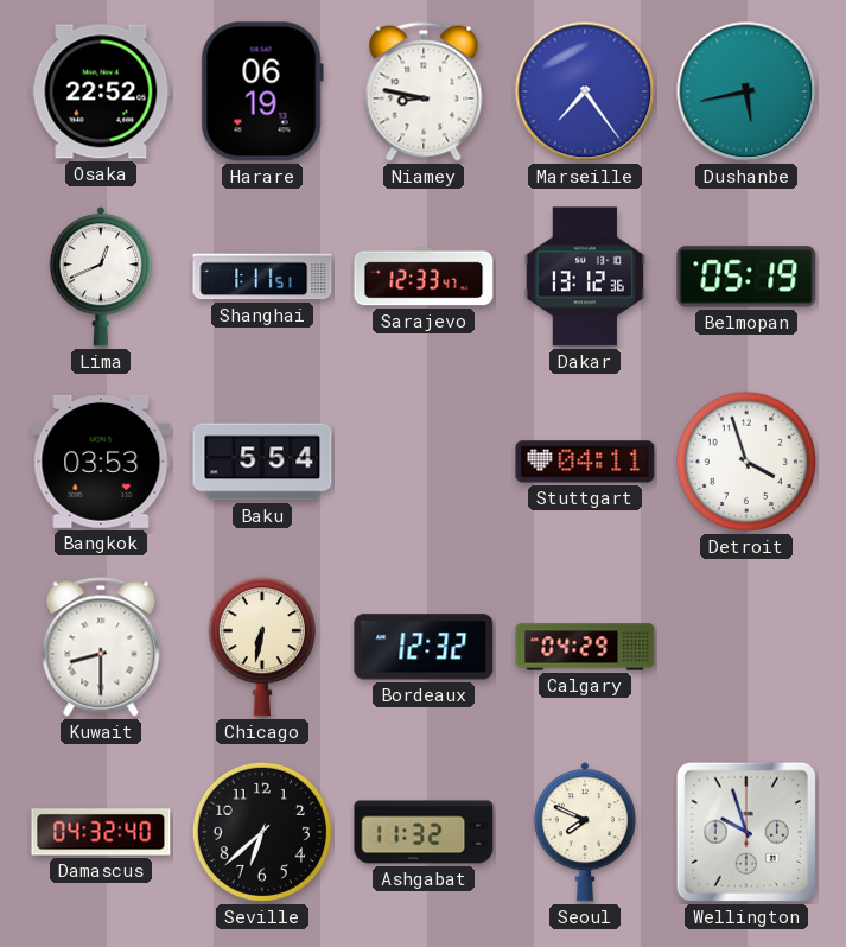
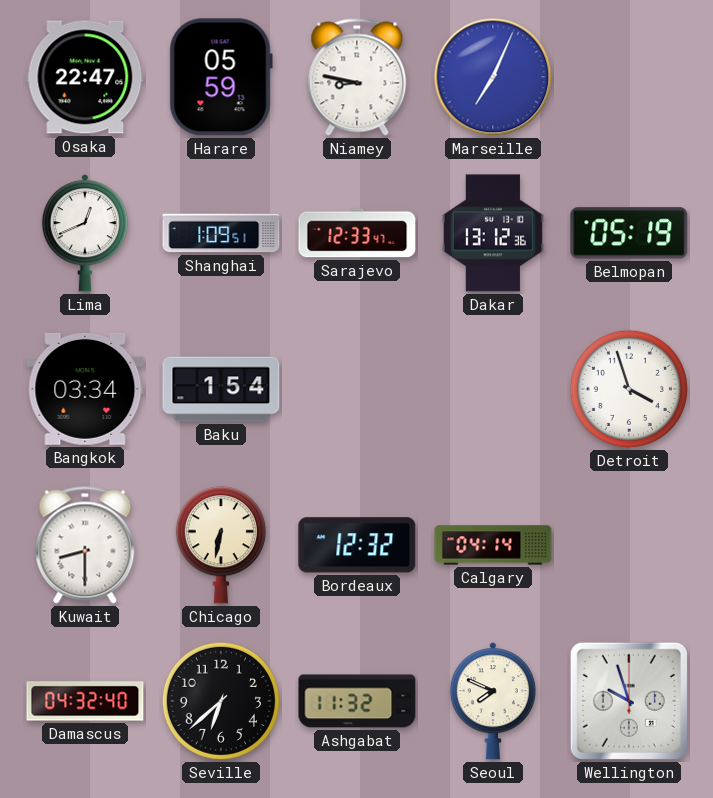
Osaka: 22:52 -> 22:47 (85, 77)
Harare: 06:19 -> 05:59 (221, 77)
Marseille: 7:24 -> 7:04 (493, 77)
Dushanbe: 5:43 -> none (746, 91)
Shanghai: 1:11 -> 1:09 (221, 233)
Bangkok: 03:53 -> 03:34 (85, 389)
Baku: 5:54 -> 1:54 (221, 389)
Stuttgart: 04:11 -> none (585, 462)
Calgary: 04:29 -> 04:14 (493, 545)
